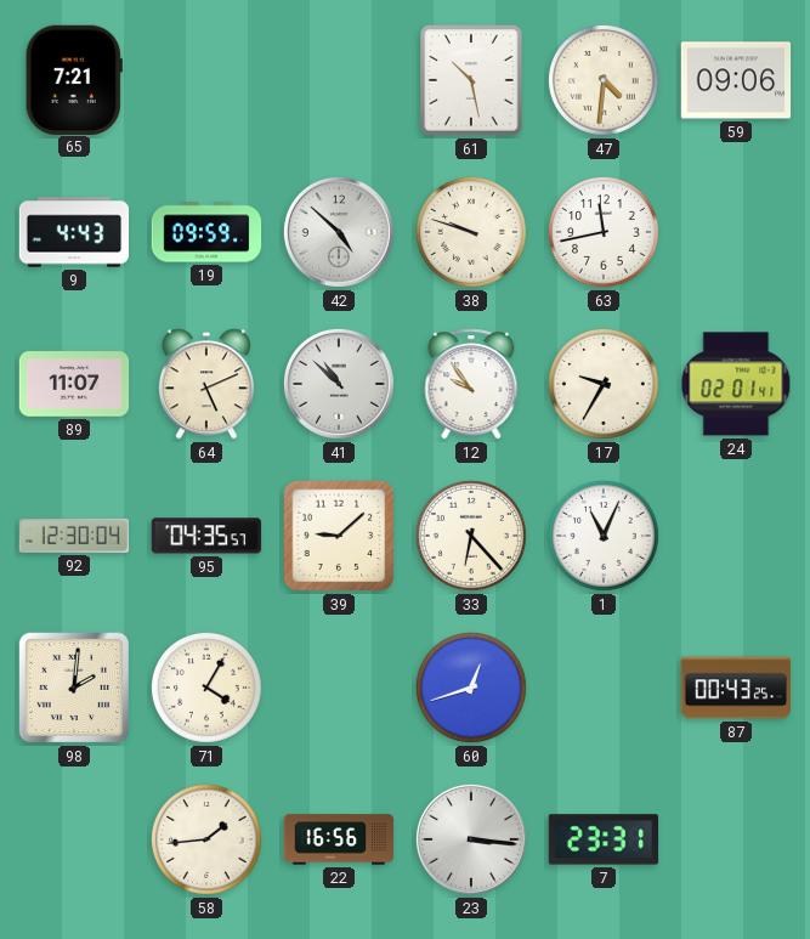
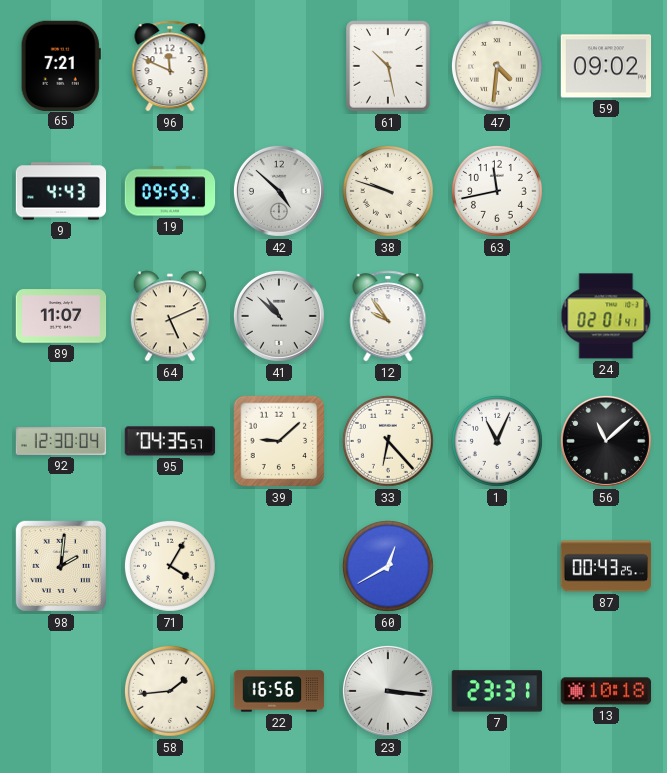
96: none -> 11:49 (170, 66)
59: 09:06 -> 09:02 (606, 66)
17: 9:35 -> none (604, 384)
56: none -> 11:08 (606, 441)
60: 12:42 -> 12:40 (388, 566)
13: none -> 10:18 (606, 691)
